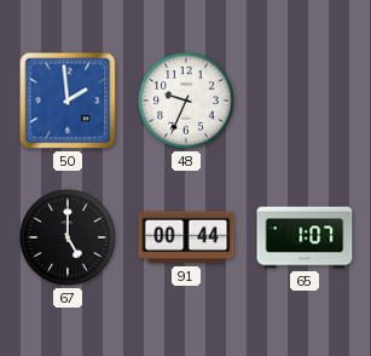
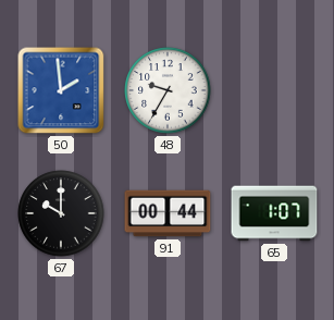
48: 9:34 -> 9:35 (168, 90)
67: 5:00 -> 10:00 (61, 213)
